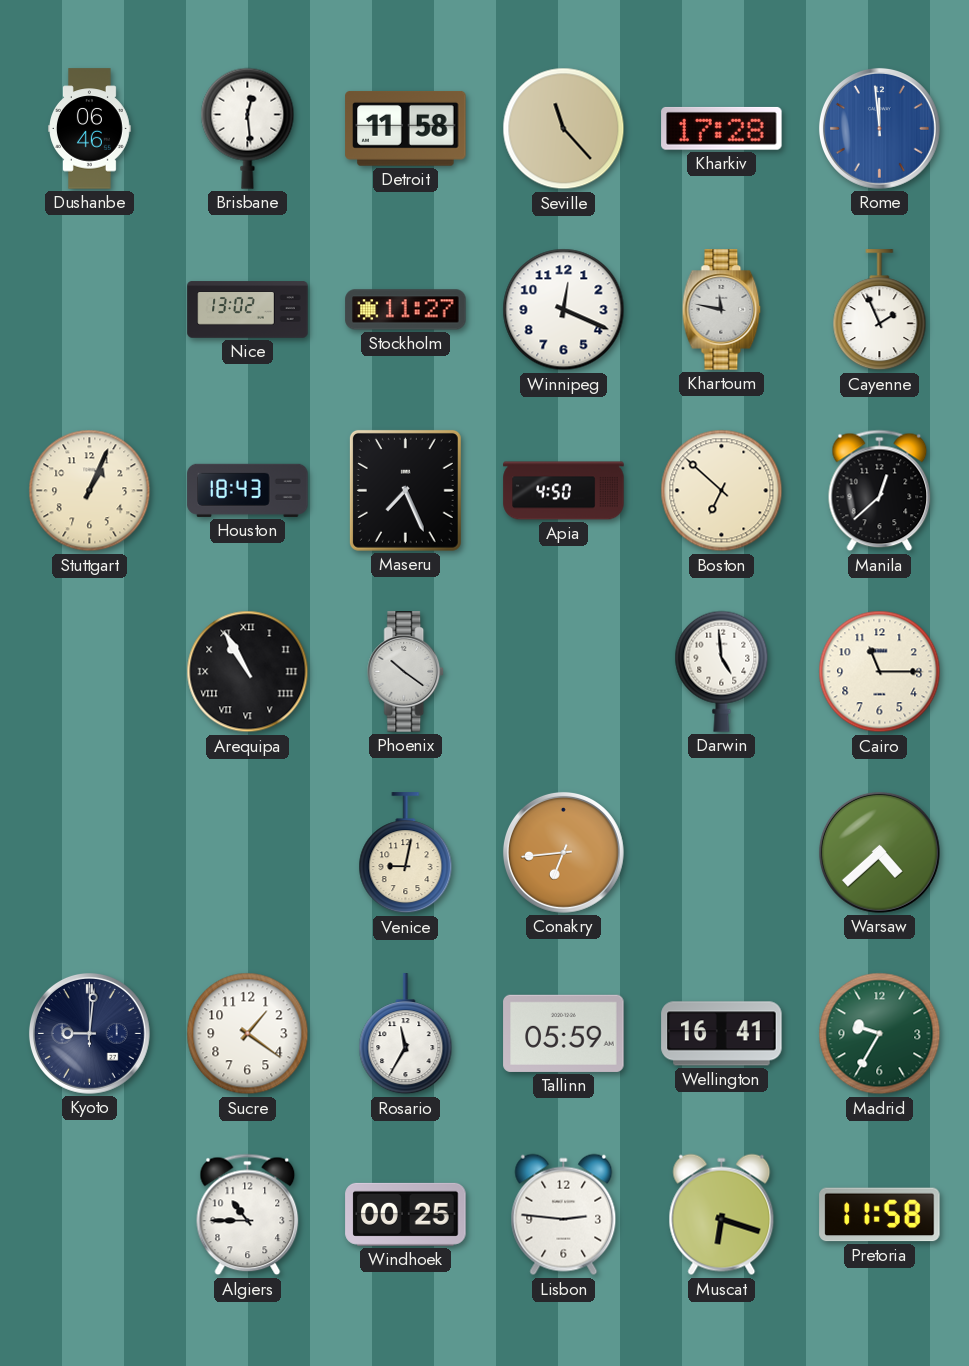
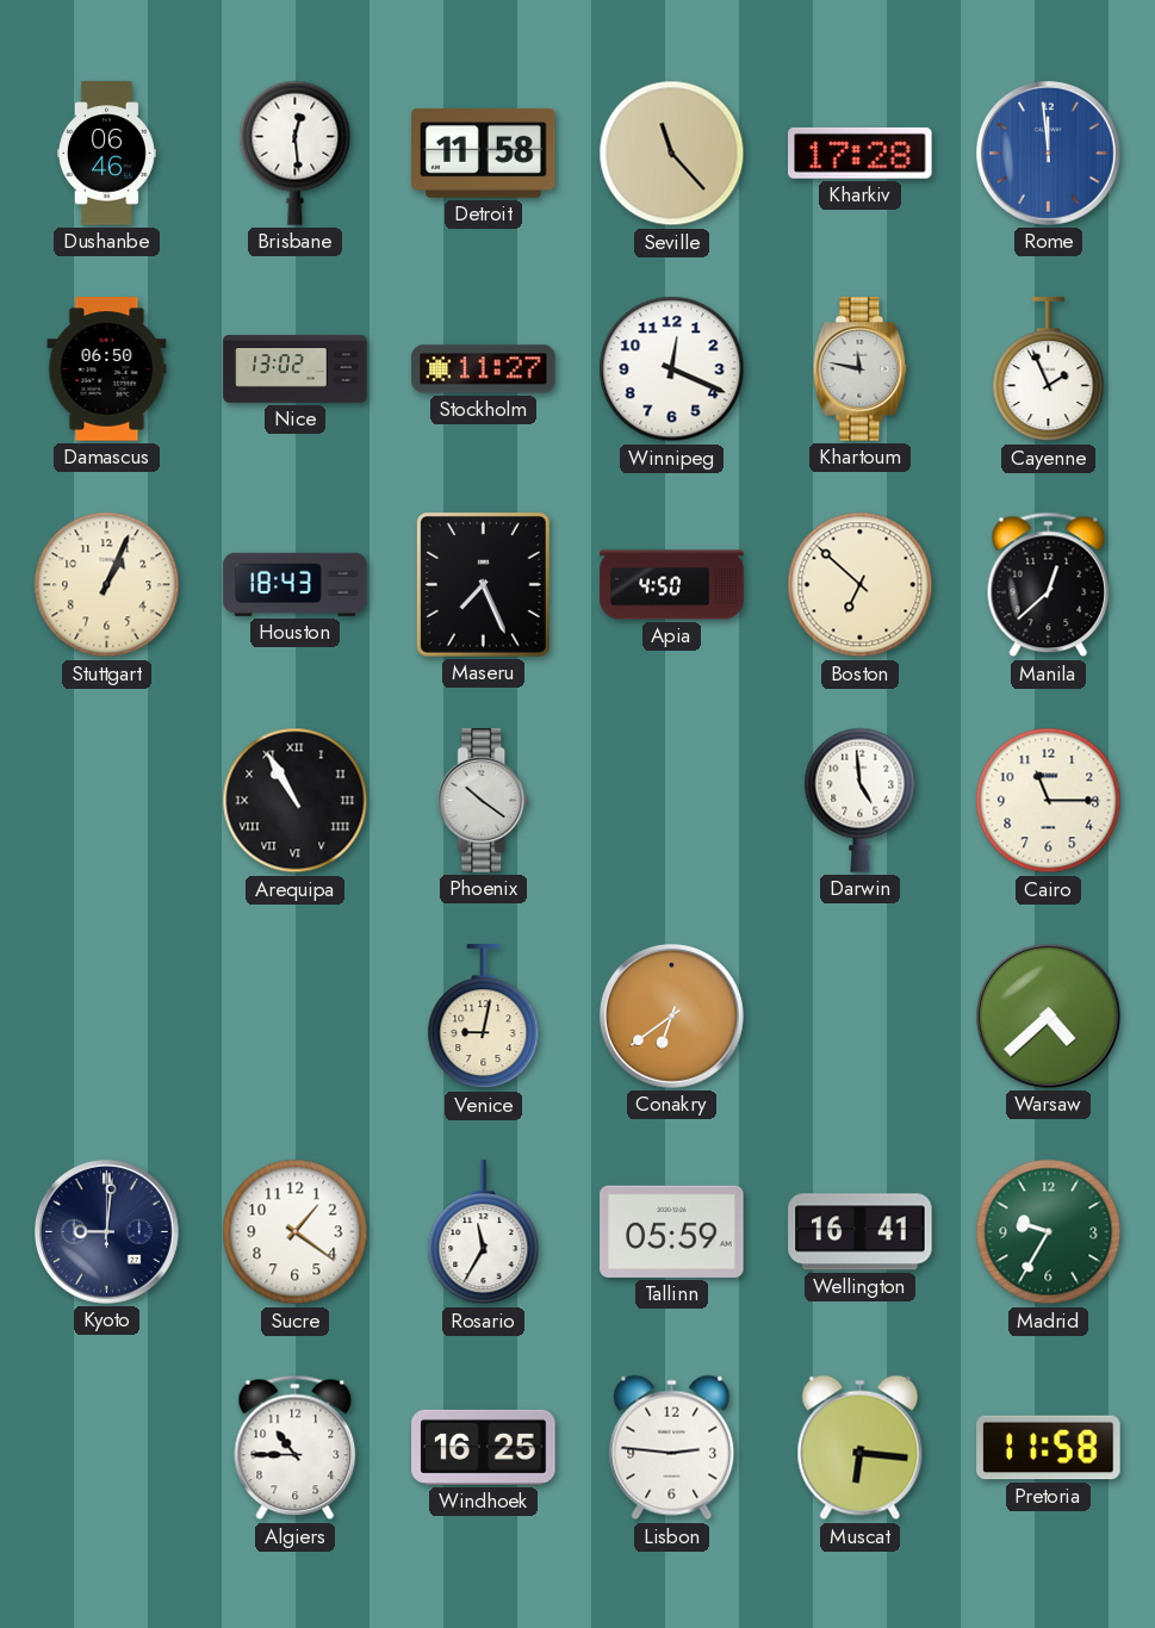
Damascus: none -> 06:50 (107, 369)
Conakry: 6:44 -> 6:39 (671, 1015)
Windhoek: 00:25 -> 16:25 (484, 1447)
Muscat: 6:18 -> 6:16 (861, 1448)
